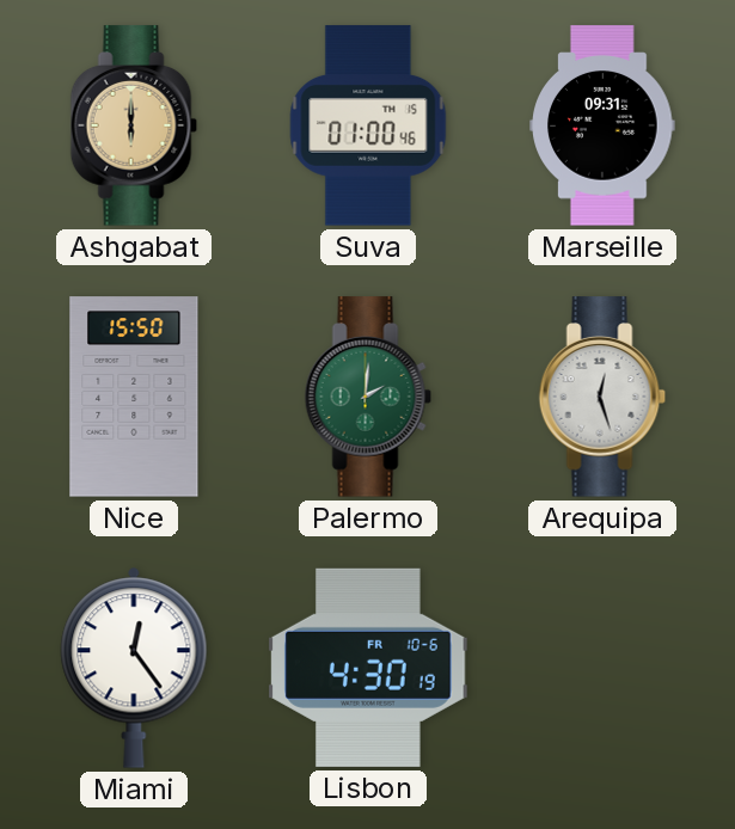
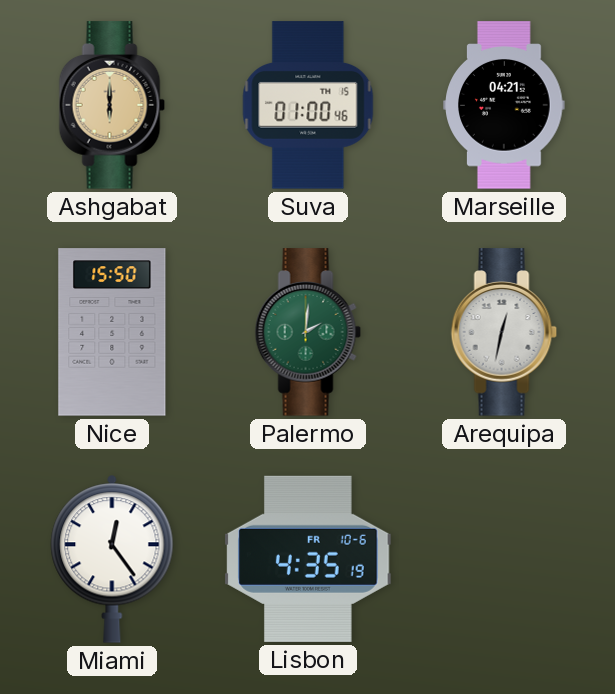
Marseille: 09:31 -> 04:21 (504, 105)
Arequipa: 12:27 -> 12:32 (504, 332)
Lisbon: 4:30 -> 4:35 (308, 559)
